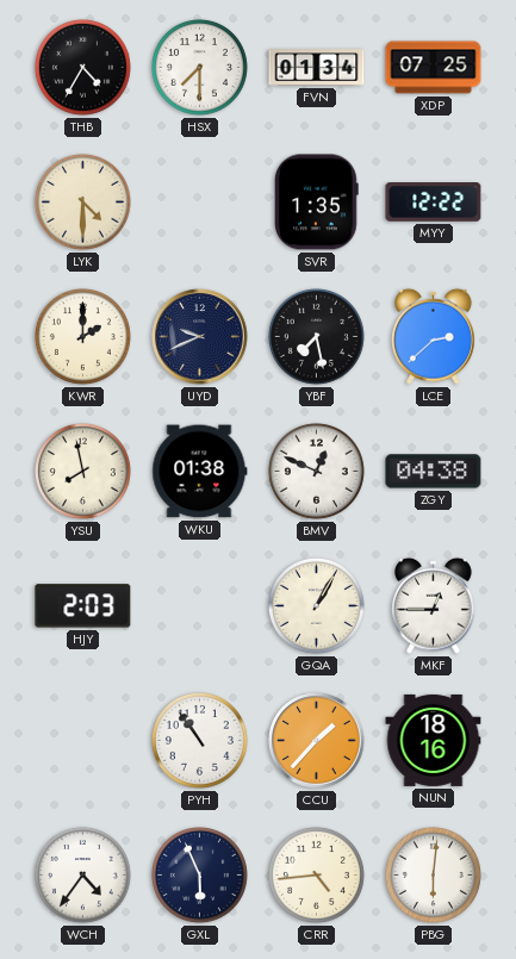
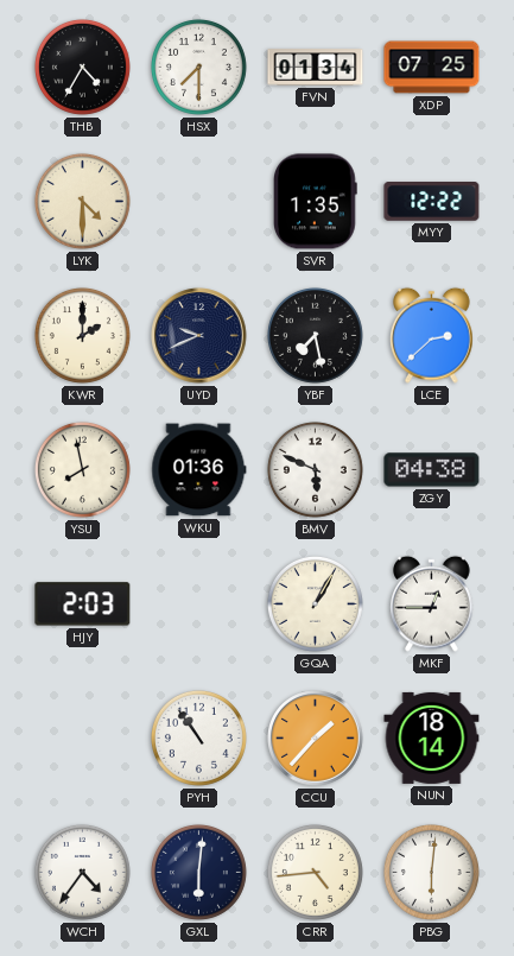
WKU: 01:38 -> 01:36 (199, 470)
BMV: 12:49 -> 5:49 (315, 469)
NUN: 18:16 -> 18:14 (432, 737)
GXL: 5:56 -> 6:01 (198, 872)
